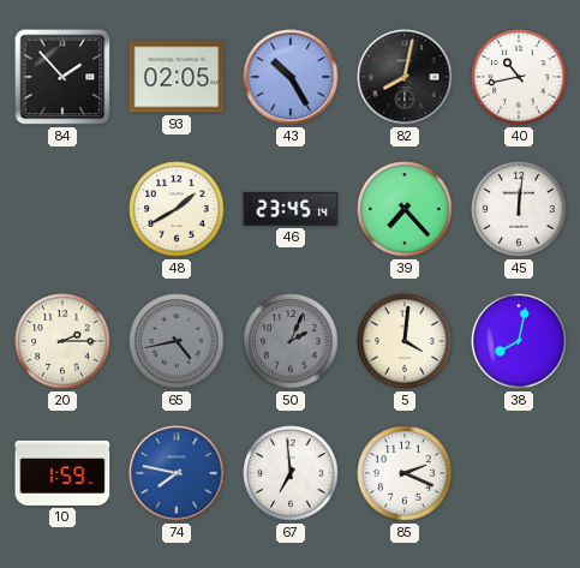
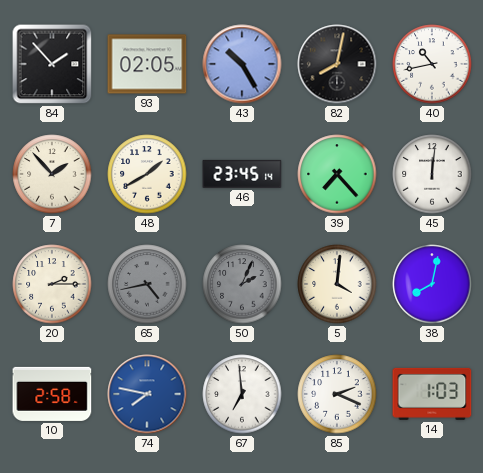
7: none -> 1:53 (52, 174)
10: 1:59 -> 2:58 (52, 394)
14: none -> 1:03 (432, 394)
